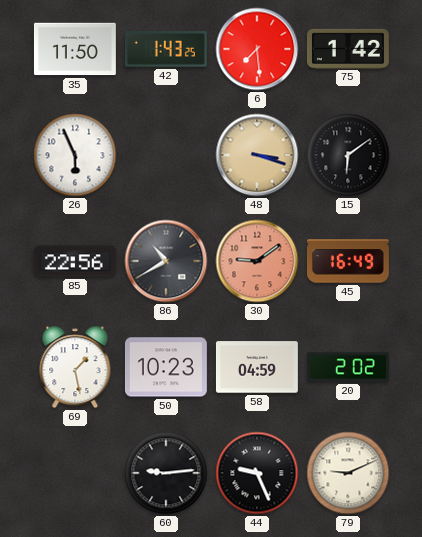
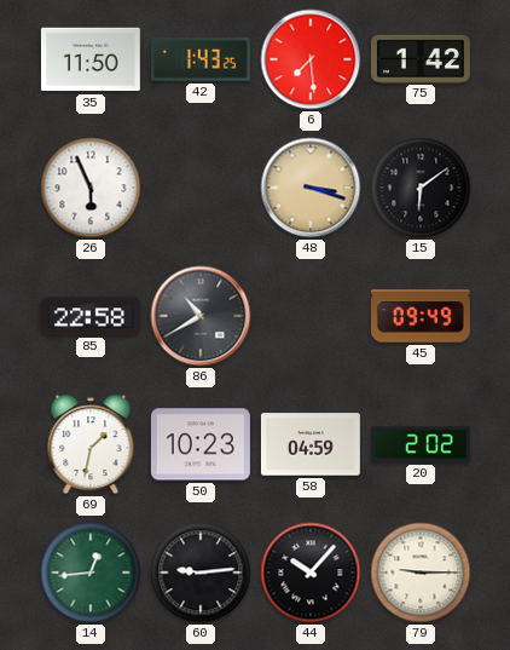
85: 22:56 -> 22:58 (91, 316)
30: 9:09 -> none (257, 261)
45: 16:49 -> 09:49 (421, 316)
69: 1:28 -> 1:32 (91, 444)
14: none -> 12:44 (91, 573)
44: 9:26 -> 10:07 (311, 573)
79: 9:11 -> 9:15 (421, 573)
